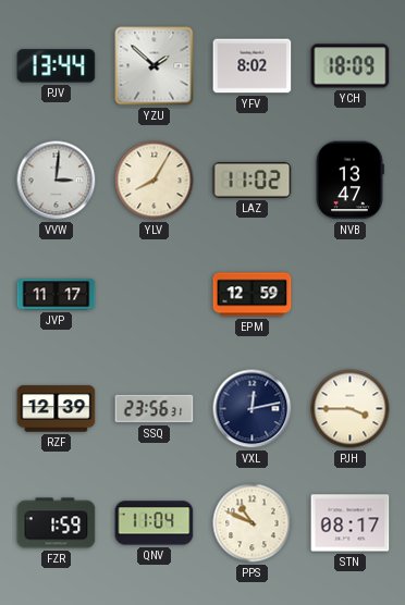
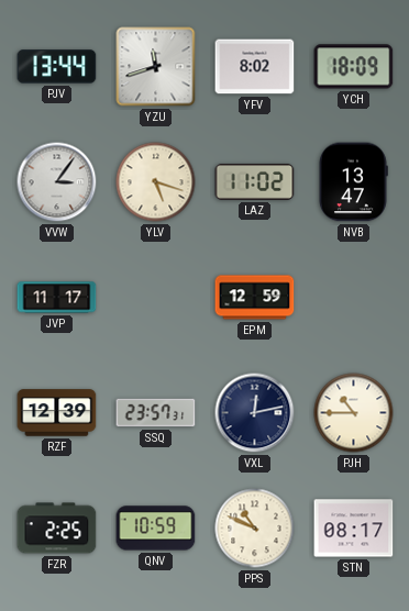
YZU: 1:52 -> 11:42 (156, 67)
VVW: 3:01 -> 3:06 (57, 182)
YLV: 8:05 -> 5:18 (156, 182)
SSQ: 23:56 -> 23:57 (156, 413)
PJH: 3:45 -> 10:45 (354, 413)
FZR: 1:59 -> 2:25 (57, 529)
QNV: 11:04 -> 10:59 (156, 529)
